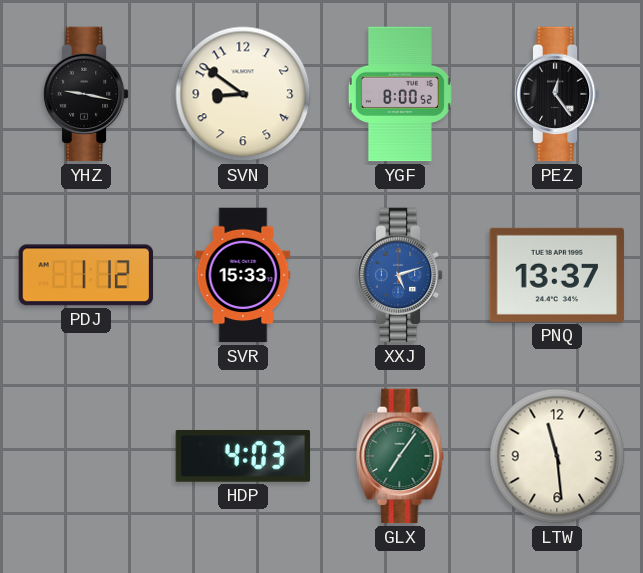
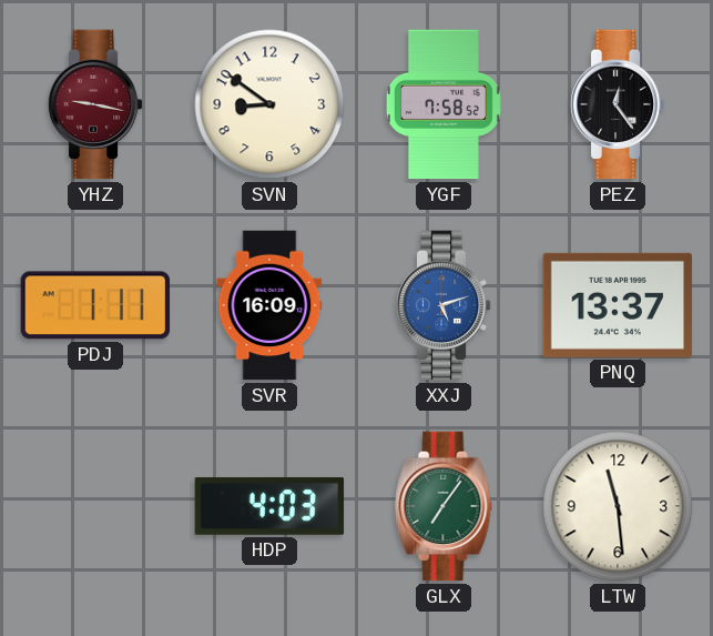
YHZ dial: black -> burgundy (95, 104)
YGF: 8:00 -> 7:58 (444, 104)
PDJ: 1:12 -> 1:11 (95, 305)
SVR: 15:33 -> 16:09 (269, 305)
